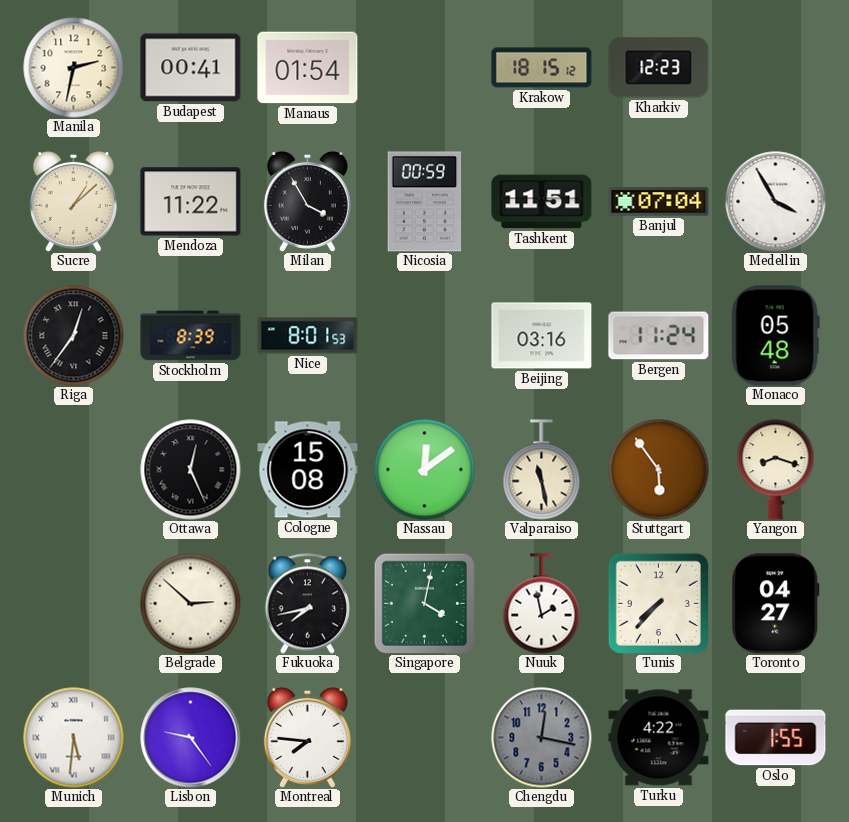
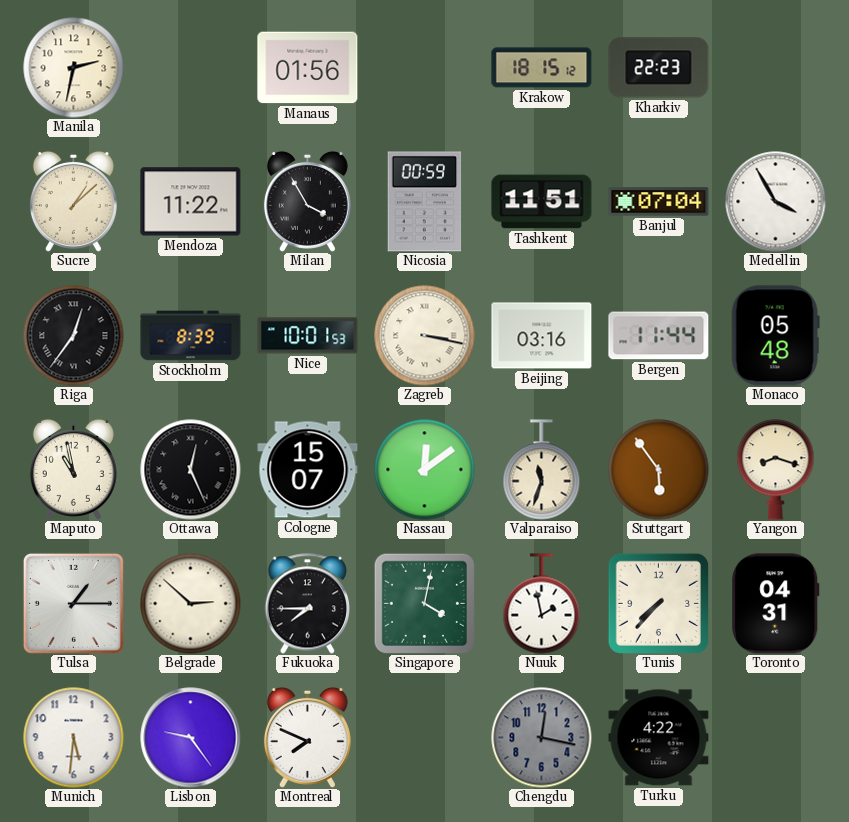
Budapest: 00:41 -> none (191, 68)
Manaus: 01:54 -> 01:56 (308, 68)
Kharkiv: 12:23 -> 22:23 (659, 68)
Nice: 8:01 -> 10:01 (308, 336)
Zagreb: none -> 3:17 (425, 336)
Bergen: 11:24 -> 11:44 (659, 336)
Maputo: none -> 10:58 (73, 469)
Cologne: 15:08 -> 15:07 (308, 470)
Valparaiso: 11:28 -> 11:33 (542, 470)
Tulsa: none -> 1:15 (73, 603)
Fukuoka: 7:43 -> 7:45 (307, 604)
Toronto: 04:27 -> 04:31 (776, 604)
Munich numerals: Roman -> Arabic (74, 738)
Montreal: 7:46 -> 7:49 (307, 737)
Oslo: 1:55 -> none (776, 738)
